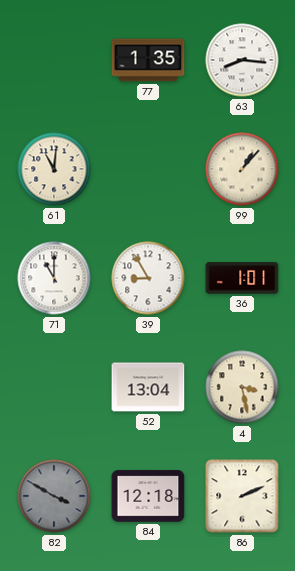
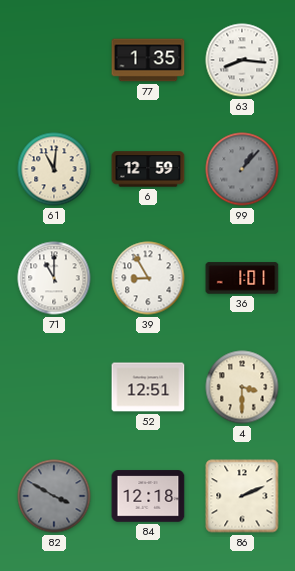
6: none -> 12:59 (148, 169)
99 dial: cream -> grey (242, 169)
52: 13:04 -> 12:51 (148, 387)
4: 3:28 -> 3:30 (242, 387)
